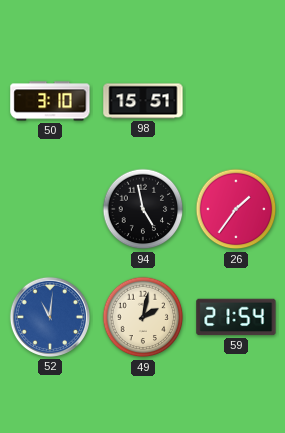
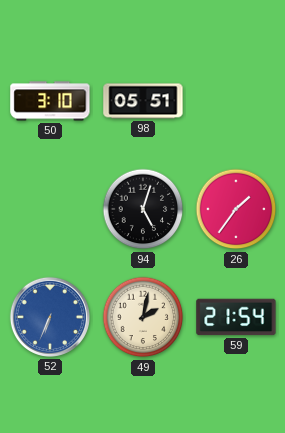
98: 15:51 -> 05:51 (143, 101)
94: 4:58 -> 5:03 (143, 209)
52: 11:01 -> 6:34 (50, 317)
